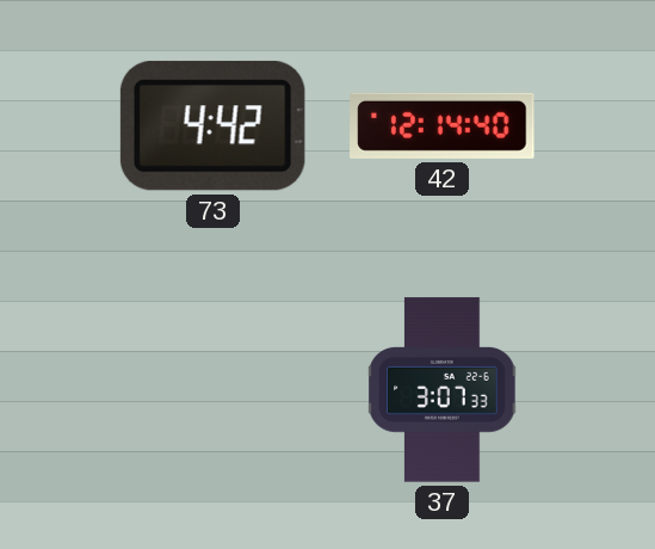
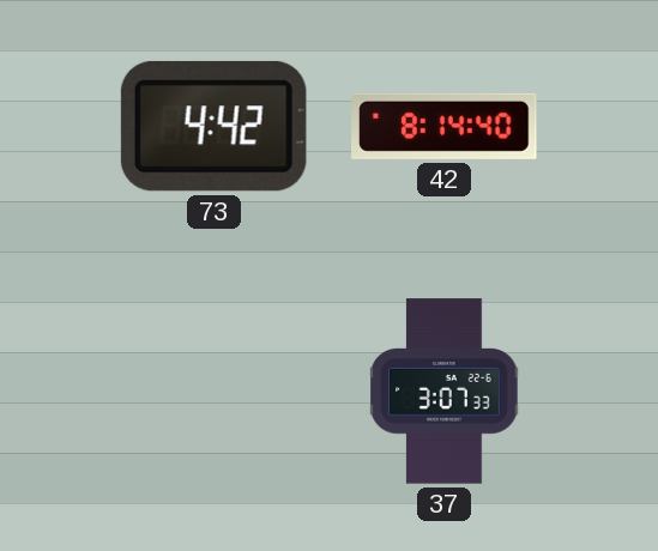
42: 12:14 -> 8:14 (445, 126)
